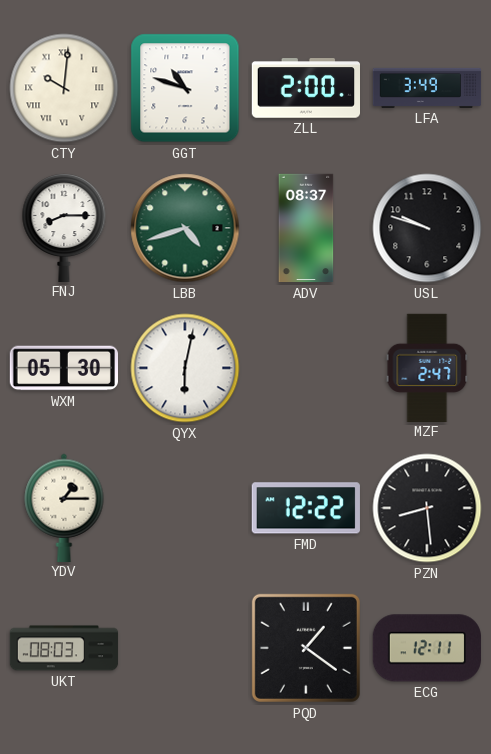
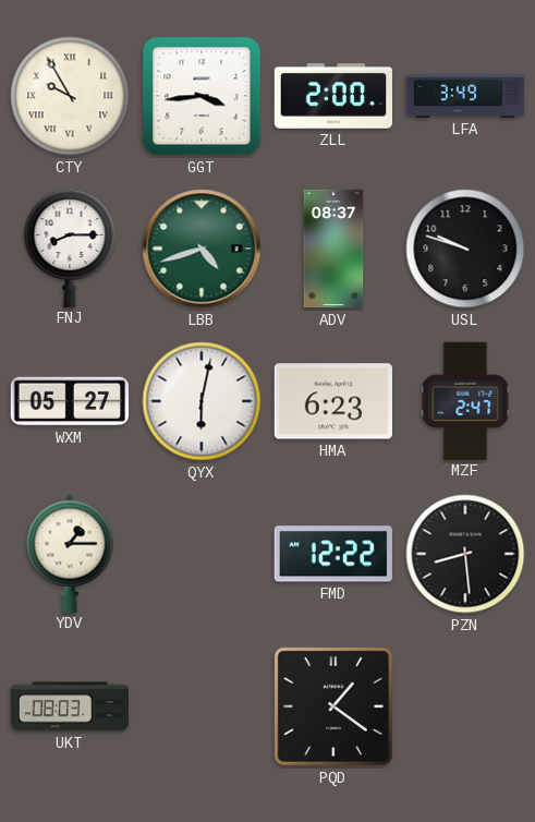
CTY: 10:01 -> 9:55 (70, 96)
GGT: 10:48 -> 3:44 (202, 96)
WXM: 05:30 -> 05:27 (69, 401)
HMA: none -> 6:23 (332, 401)
ECG: 12:11 -> none (427, 648)
